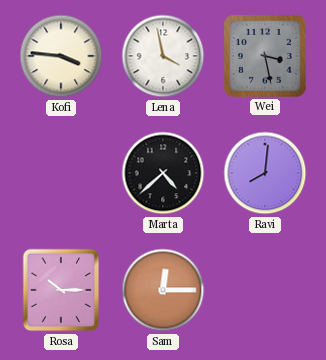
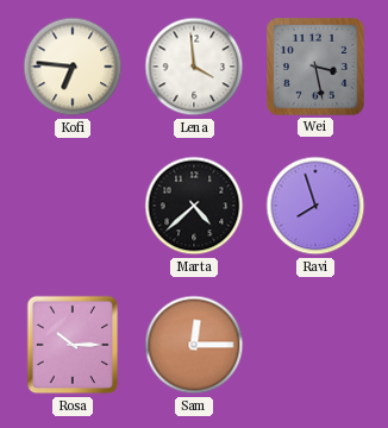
Kofi: 3:46 -> 6:46 (73, 67)
Lena: 3:58 -> 3:59 (194, 67)
Ravi: 8:01 -> 7:57 (315, 206)
